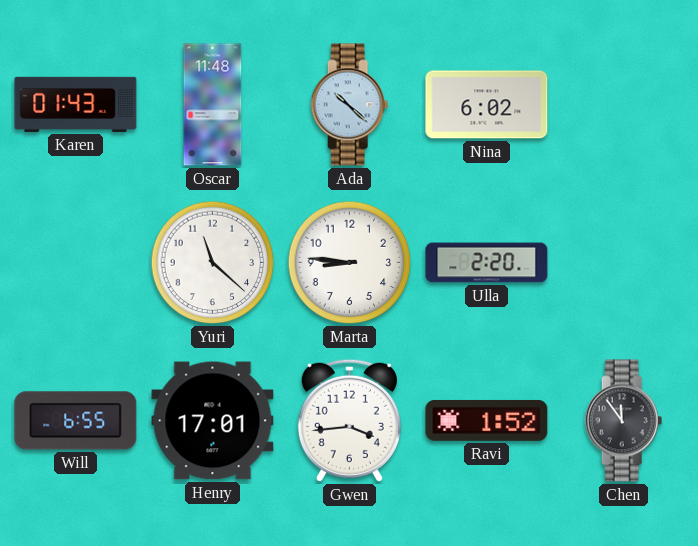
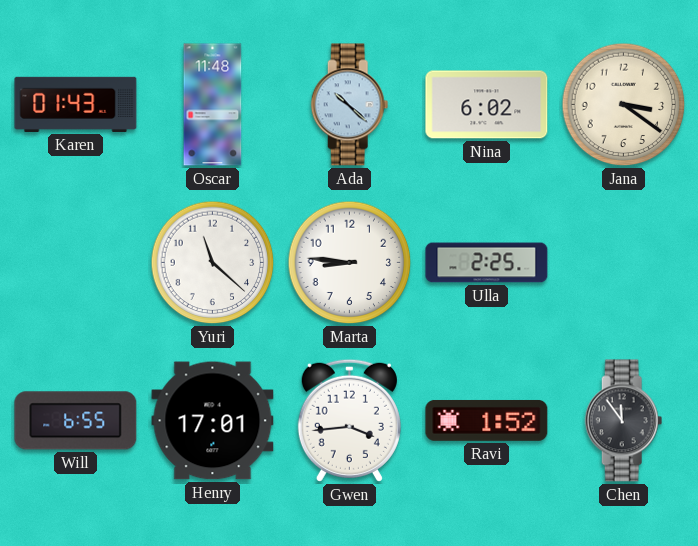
Jana: none -> 3:21 (624, 105)
Ulla: 2:20 -> 2:25 (487, 263)
